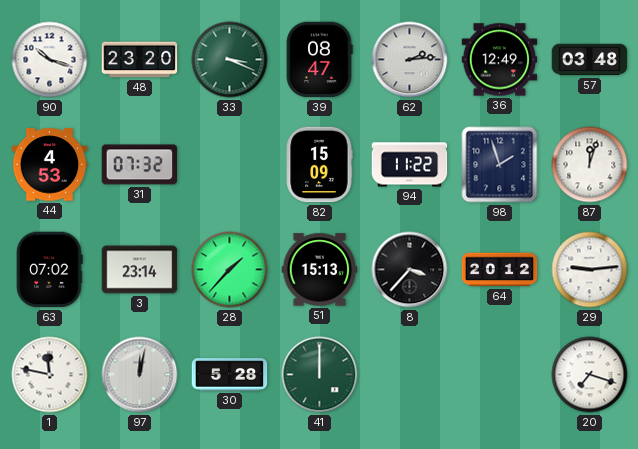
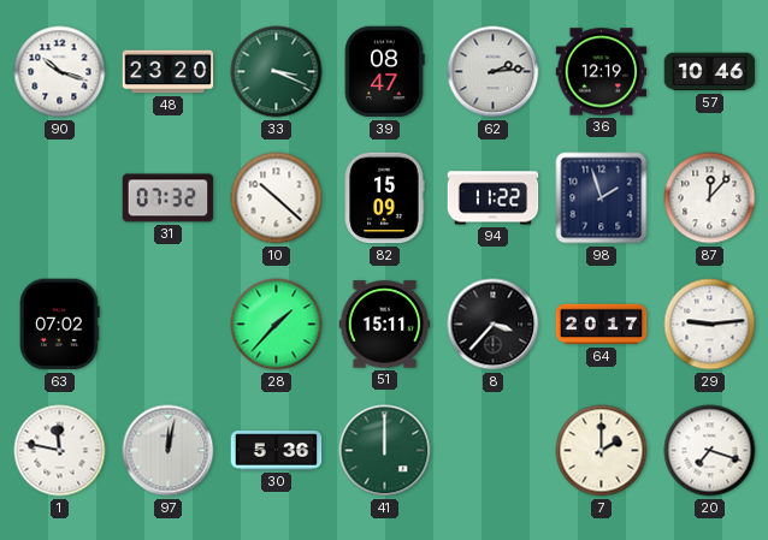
36: 12:49 -> 12:19 (602, 72)
57: 03:48 -> 10:46 (710, 72)
44: 4:53 -> none (50, 165)
10: none -> 10:22 (277, 198)
87: 12:03 -> 12:07 (710, 198)
3: 23:14 -> none (140, 270)
51: 15:13 -> 15:11 (385, 325)
64: 20:12 -> 20:17 (602, 325)
30: 5:28 -> 5:36 (277, 451)
7: none -> 2:00 (602, 451)
